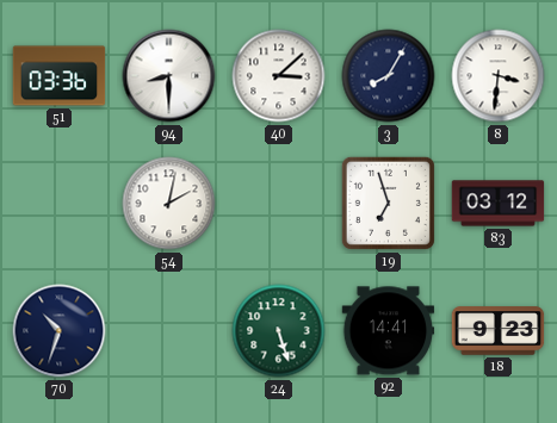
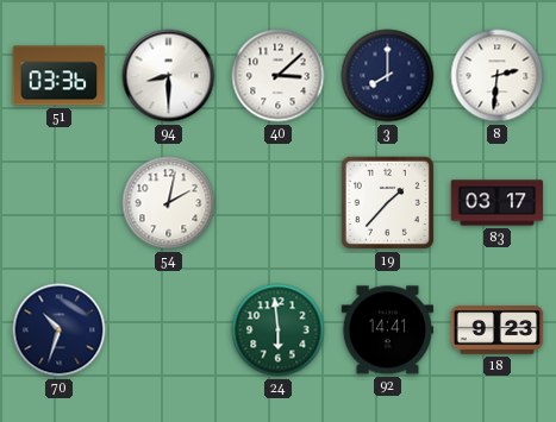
3: 8:05 -> 8:00 (388, 76)
8: 3:31 -> 2:31 (498, 76)
19: 6:57 -> 1:37 (387, 202)
83: 03:12 -> 03:17 (498, 203)
24: 5:27 -> 5:59 (279, 330)
